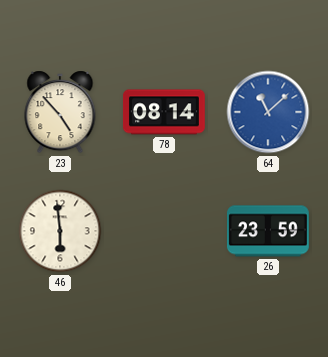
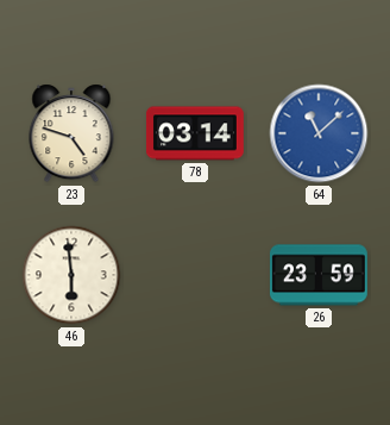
23: 4:53 -> 4:48 (71, 133)
78: 08:14 -> 03:14 (195, 133)
